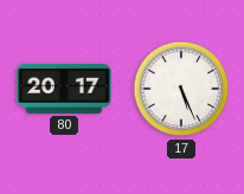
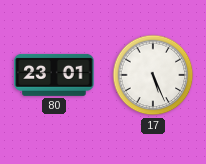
80: 20:17 -> 23:01 (54, 75)
